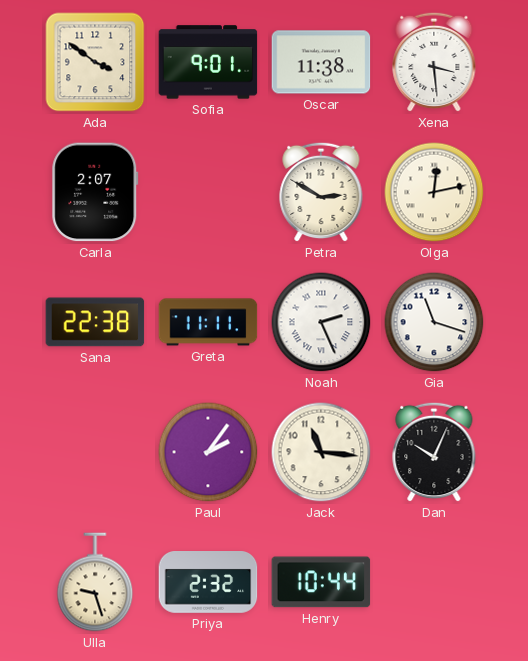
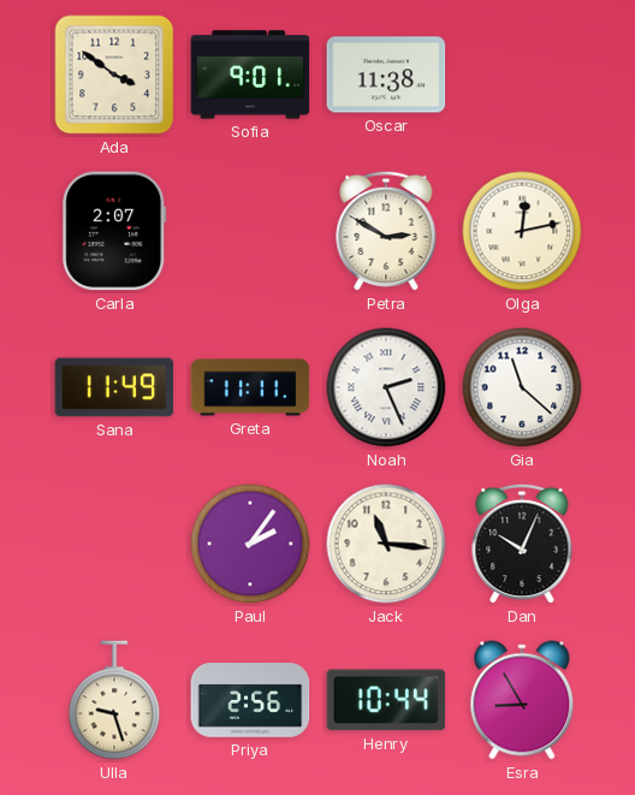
Xena: 3:29 -> none (434, 62)
Sana: 22:38 -> 11:49 (114, 387)
Gia: 11:18 -> 11:22 (522, 387)
Priya: 2:32 -> 2:56 (250, 701)
Esra: none -> 8:55 (522, 700)
